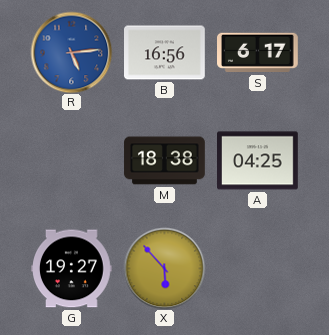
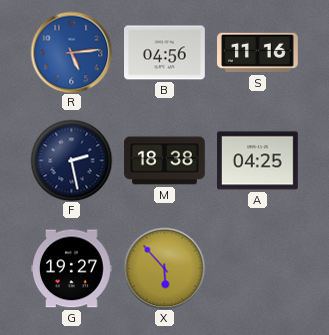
B: 16:56 -> 04:56 (165, 53)
S: 6:17 -> 11:16 (258, 53)
F: none -> 2:28 (71, 160)
